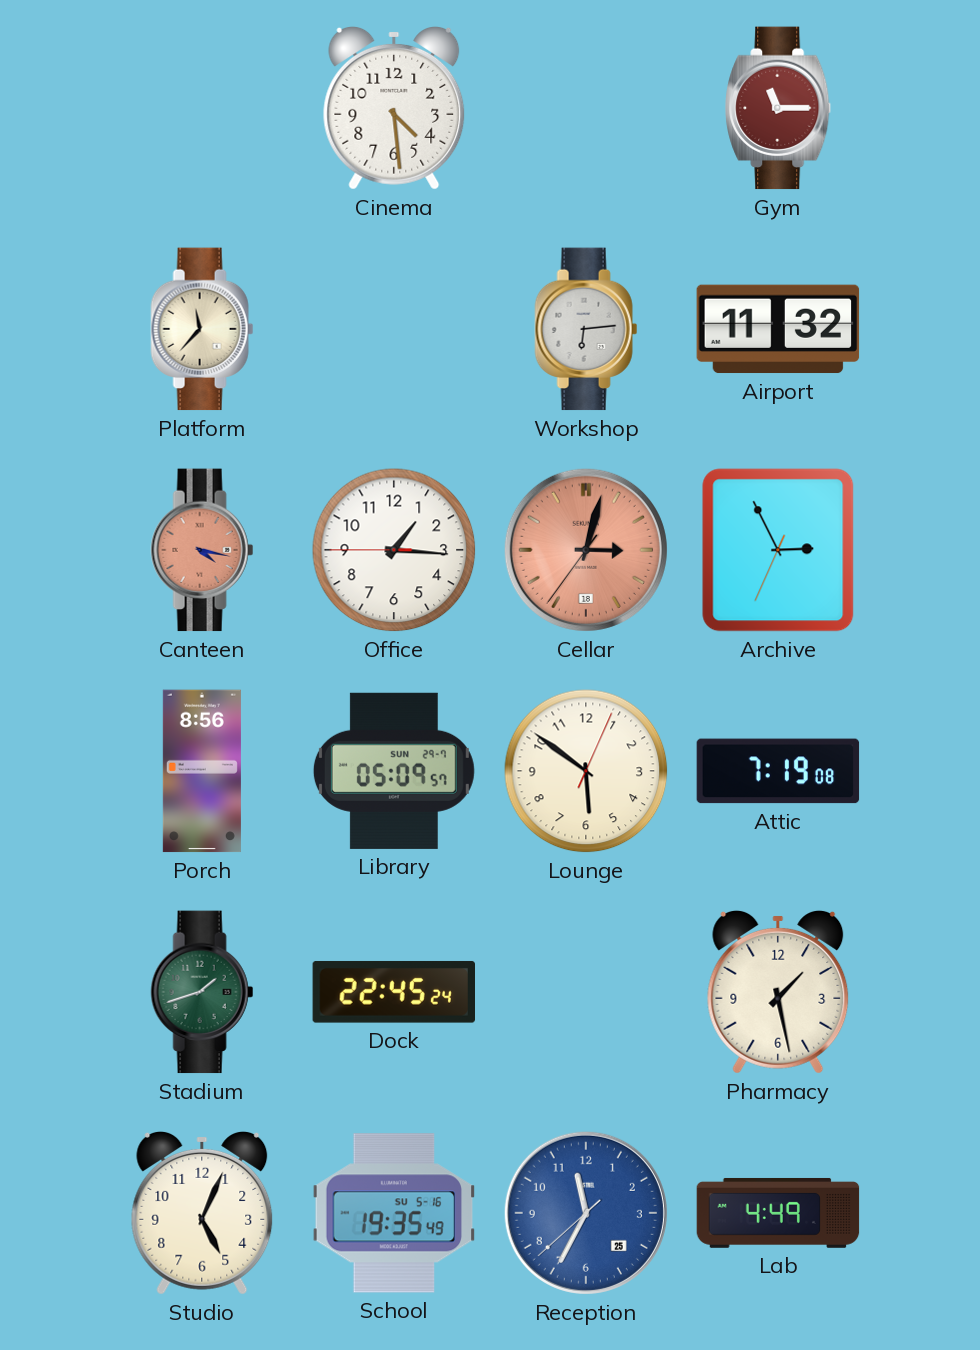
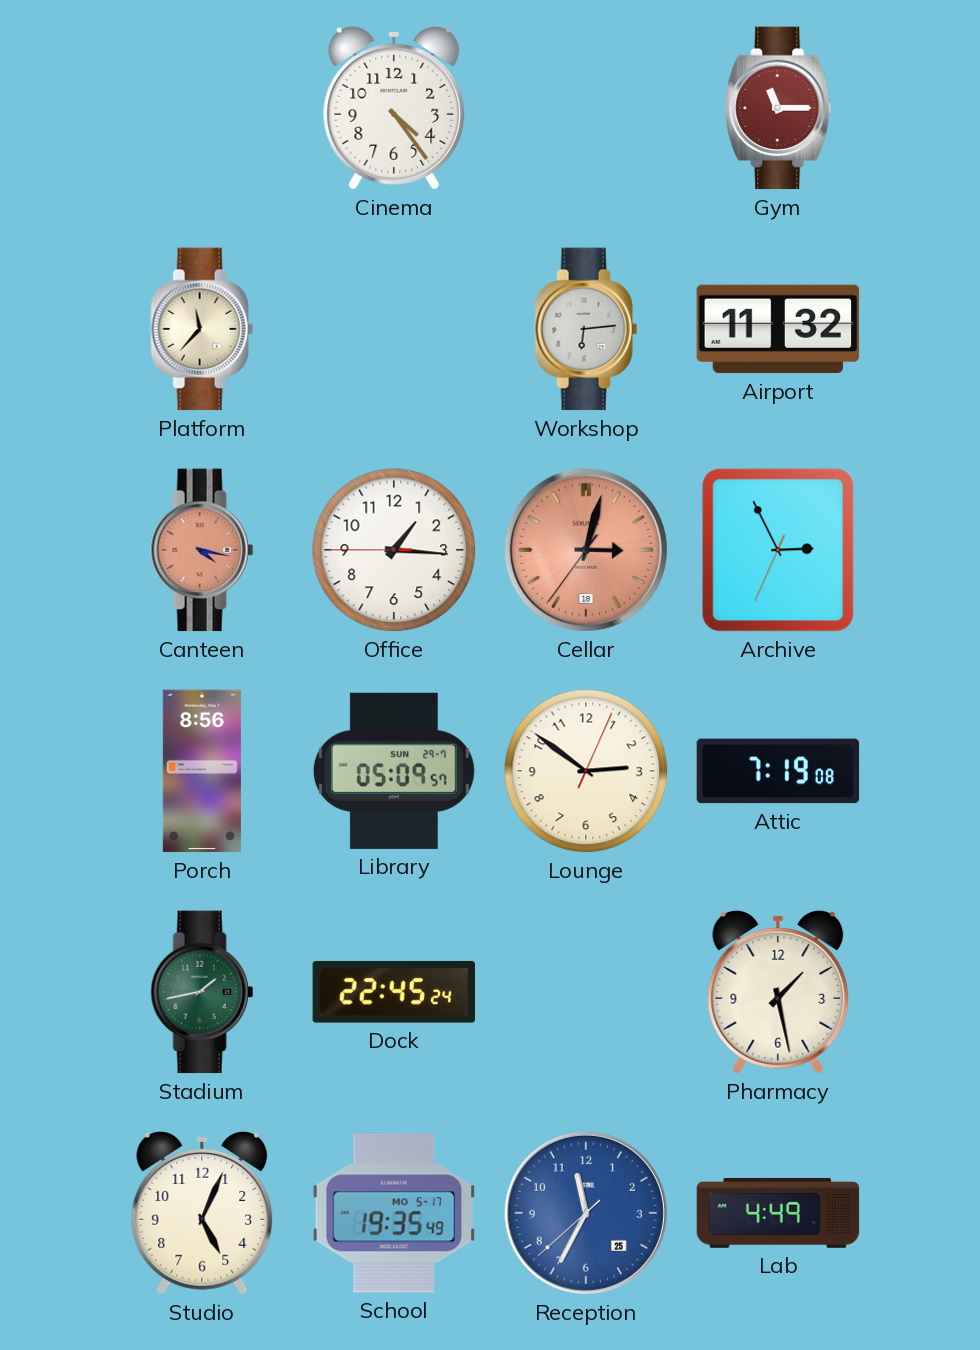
Cinema: 4:29 -> 4:24 (394, 108)
Lounge: 5:51 -> 2:51 (586, 771)
Stadium: 1:42 -> 1:43 (202, 992)
School date: SU 5-16 -> MO 5-17 (394, 1213)
